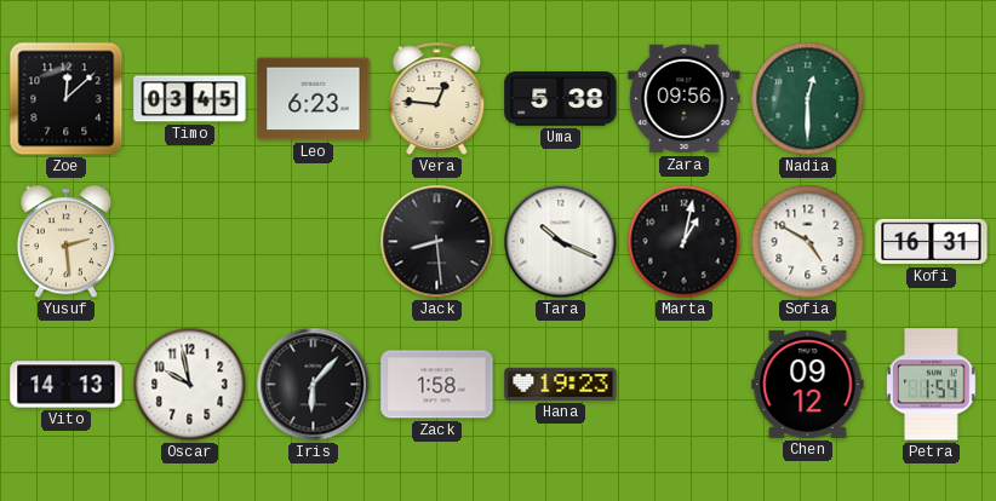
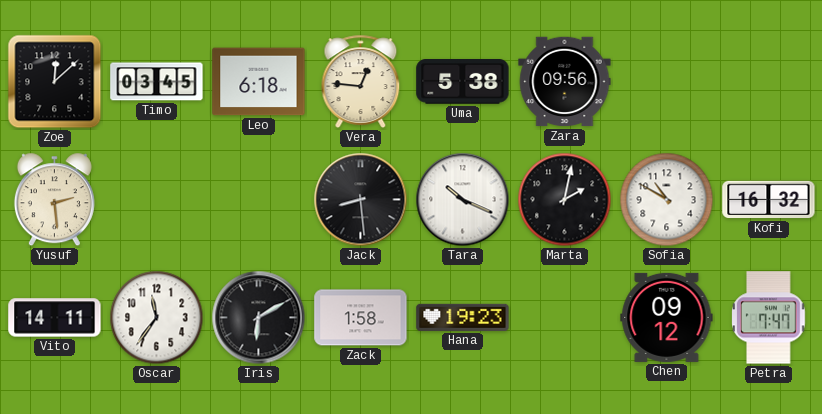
Leo: 6:23 -> 6:18 (259, 82)
Nadia: 12:30 -> none (808, 99)
Marta: 1:02 -> 2:02 (565, 200)
Sofia: 4:50 -> 10:50 (667, 200)
Kofi: 16:31 -> 16:32 (769, 200)
Vito: 14:13 -> 14:11 (55, 318)
Oscar: 9:58 -> 11:36 (157, 318)
Iris: 6:07 -> 6:10 (259, 318)
Petra: 1:54 -> 7:47 (769, 318)
